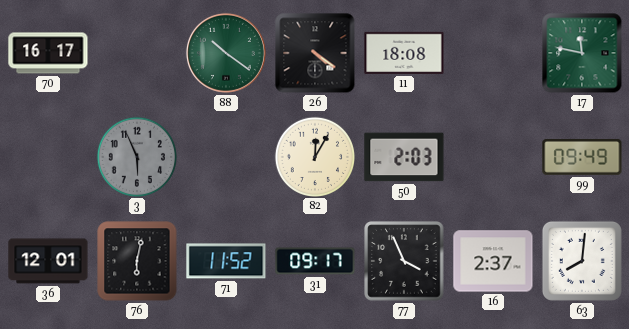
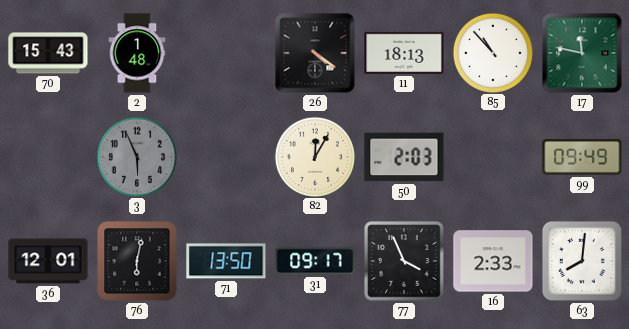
70: 16:17 -> 15:43 (48, 53)
2: none -> 1:48 (137, 53)
88: 10:21 -> none (226, 53)
11: 18:08 -> 18:13 (404, 53)
85: none -> 10:53 (492, 52)
71: 11:52 -> 13:50 (226, 261)
16: 2:37 -> 2:33 (493, 261)
